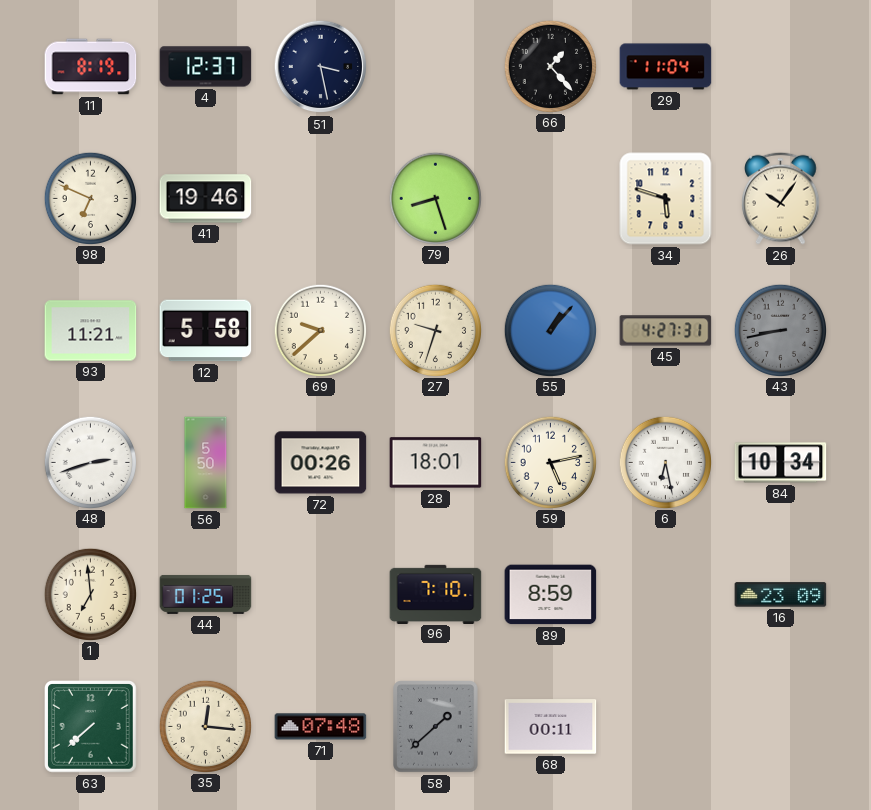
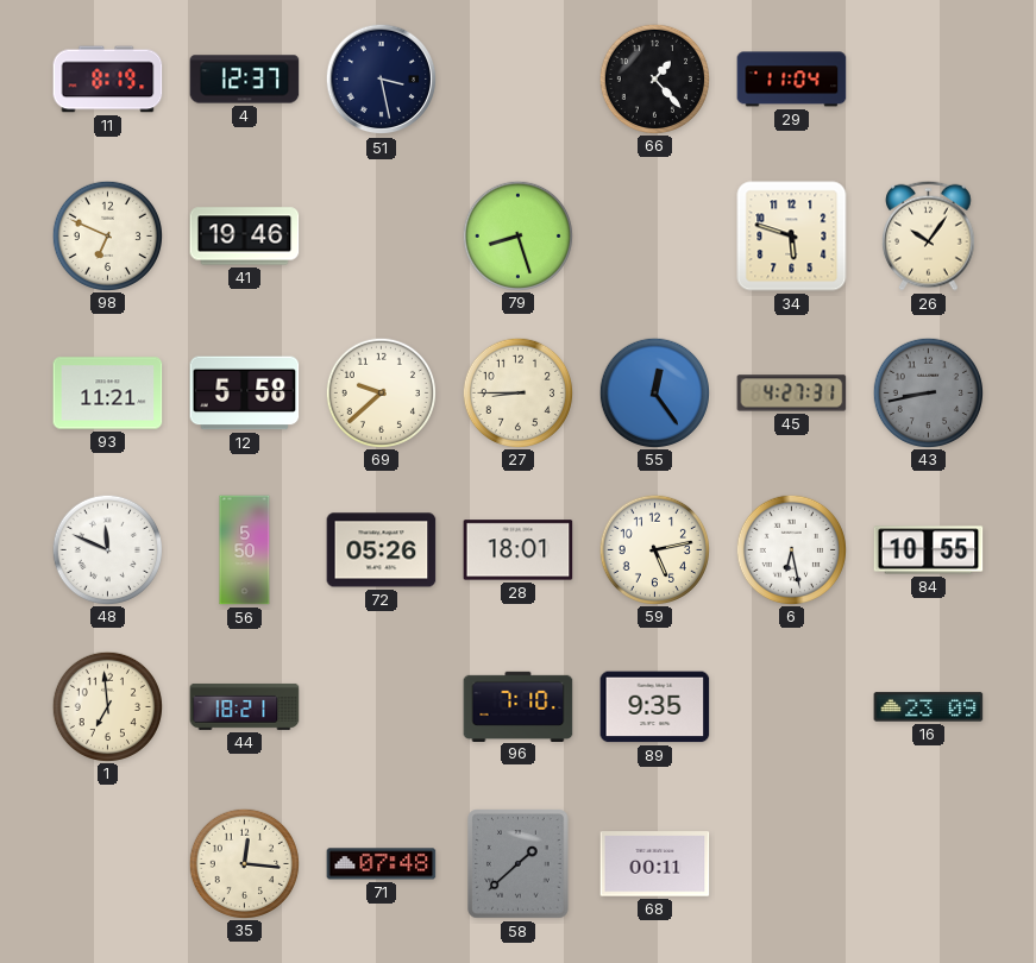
27: 9:33 -> 8:45 (517, 392)
55: 1:07 -> 12:24 (654, 392)
48: 2:42 -> 11:49 (107, 549)
72: 00:26 -> 05:26 (382, 550)
84: 10:34 -> 10:55 (929, 550)
44: 01:25 -> 18:21 (245, 706)
89: 8:59 -> 9:35 (655, 707)
63: 7:38 -> none (91, 727)
